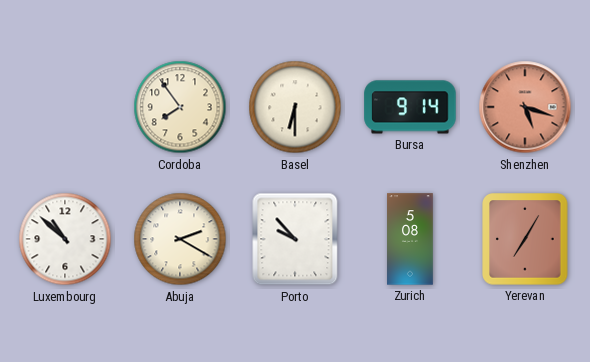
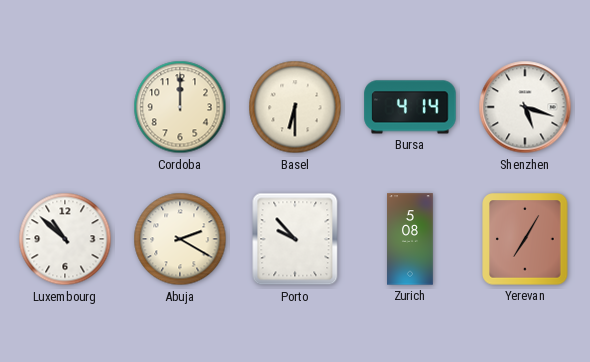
Cordoba: 7:54 -> 12:00 (180, 107)
Bursa: 9:14 -> 4:14 (410, 107)
Shenzhen dial: salmon -> white (525, 107)
